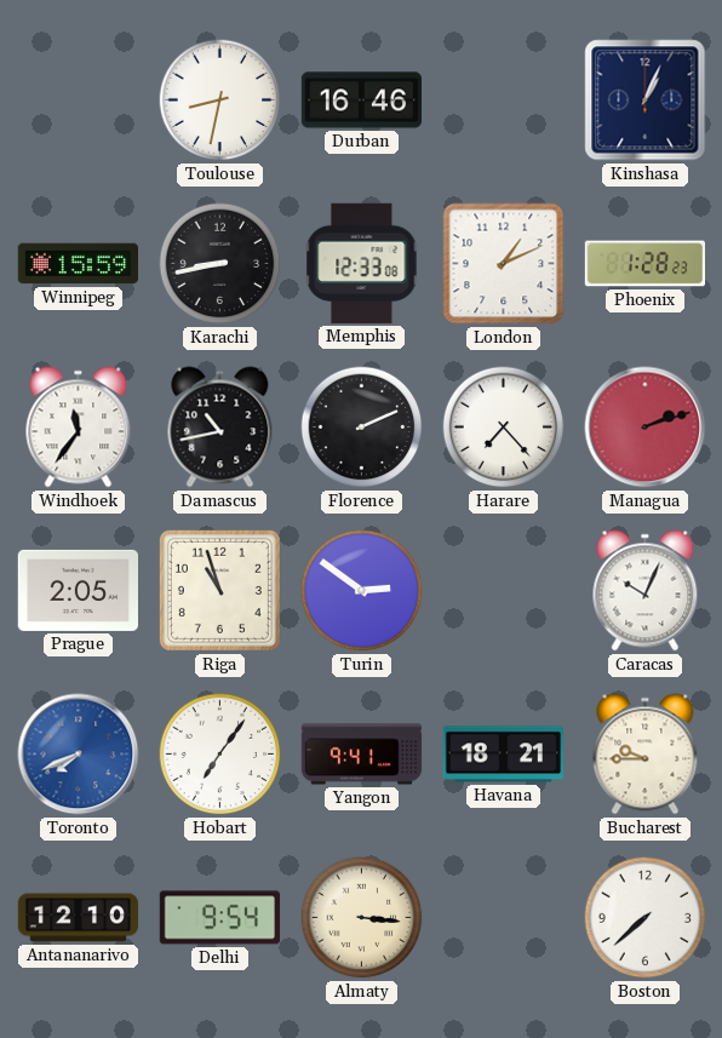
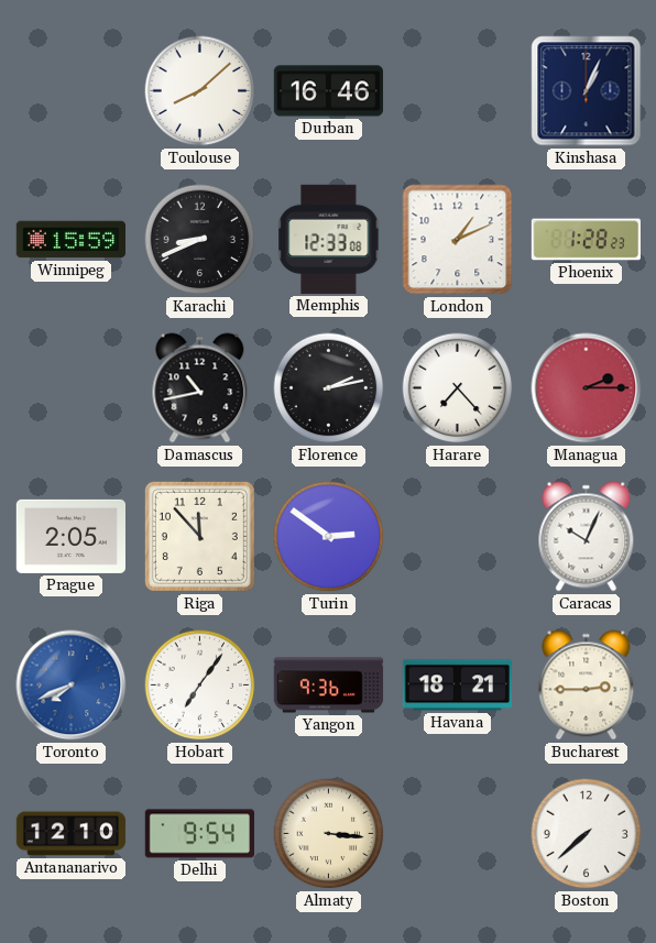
Toulouse: 8:32 -> 8:08 (200, 91)
Karachi: 8:43 -> 8:41 (200, 240)
Windhoek: 11:36 -> none (79, 428)
Florence: 2:11 -> 2:13 (329, 388)
Managua: 2:12 -> 2:15 (587, 388)
Riga: 10:57 -> 11:53 (199, 536)
Yangon: 9:41 -> 9:36 (329, 686)
Bucharest: 9:45 -> 2:45 (587, 686)
